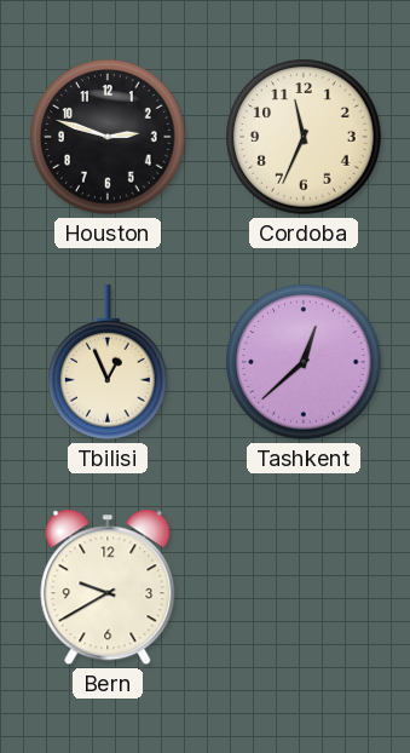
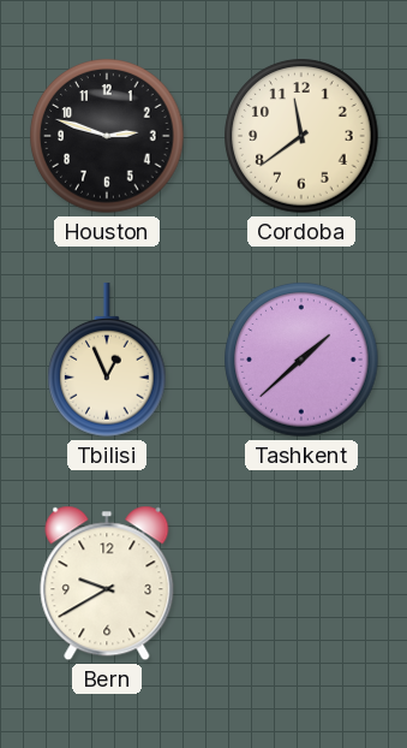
Cordoba: 11:34 -> 11:39 (301, 136)
Tashkent: 12:38 -> 1:38 (301, 360)
